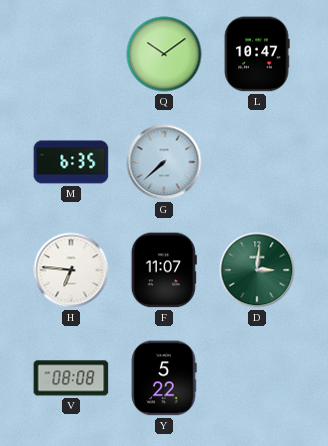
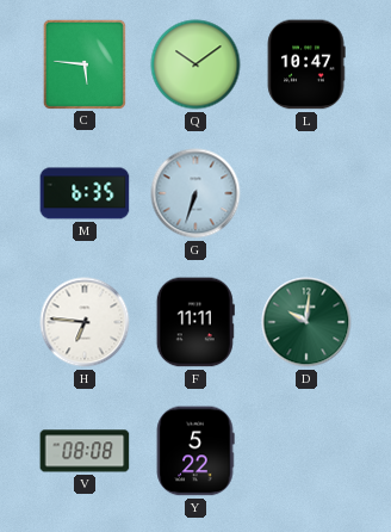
C: none -> 5:46 (85, 63)
G: 7:38 -> 6:33 (195, 193)
F: 11:07 -> 11:11 (195, 322)
D: 3:01 -> 10:01 (306, 322)
